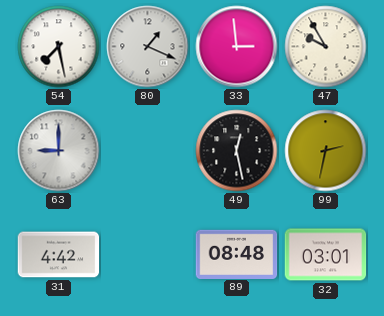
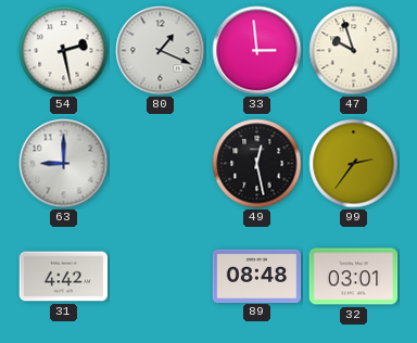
54: 7:28 -> 2:28 (64, 51)
47: 9:55 -> 9:57 (354, 51)
99: 2:32 -> 2:36 (354, 164)
